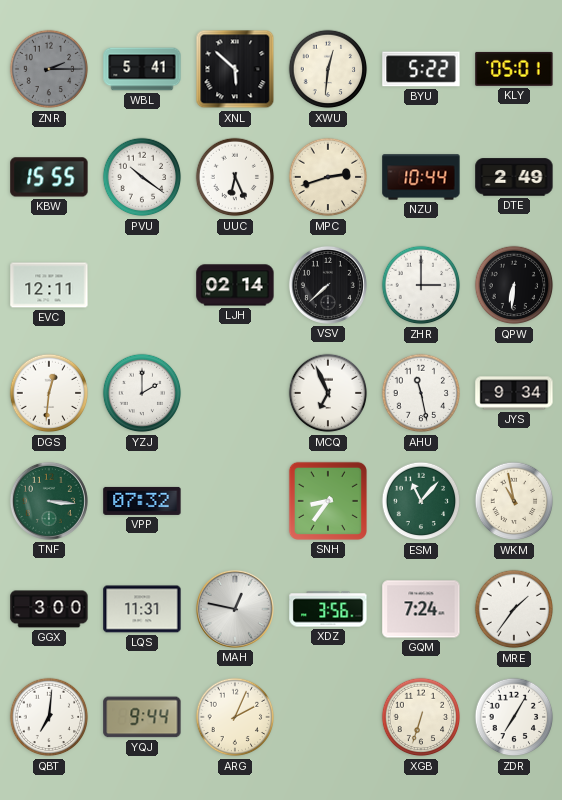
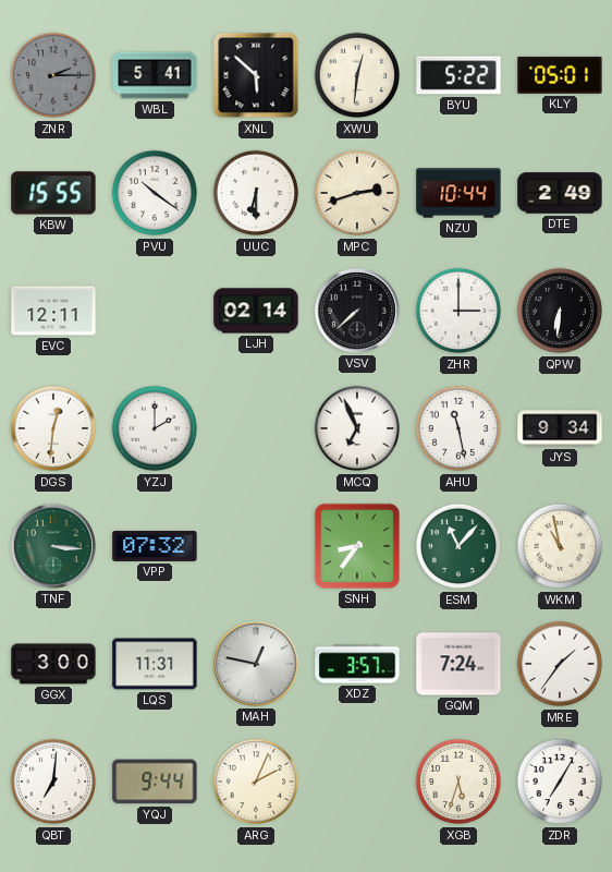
UUC: 6:26 -> 6:30 (256, 193)
XDZ: 3:56 -> 3:57 (357, 664)
XGB: 6:33 -> 5:33 (458, 782)
